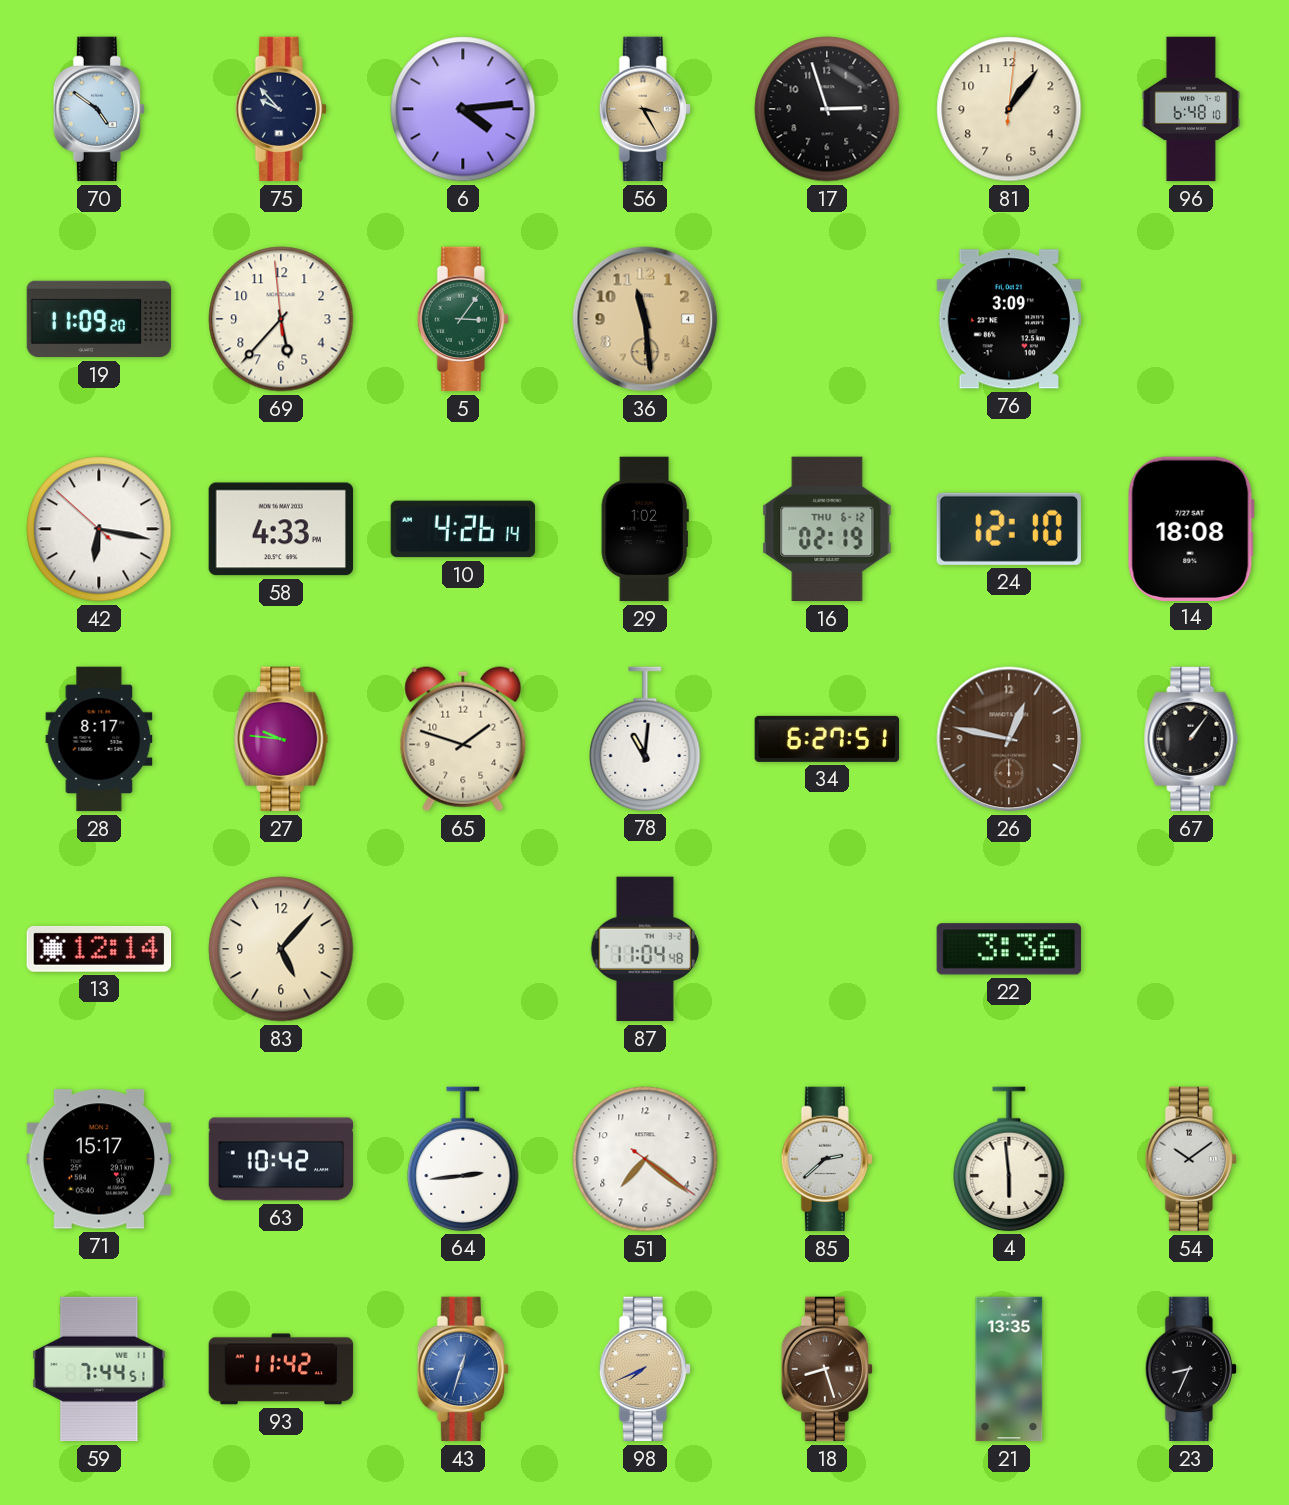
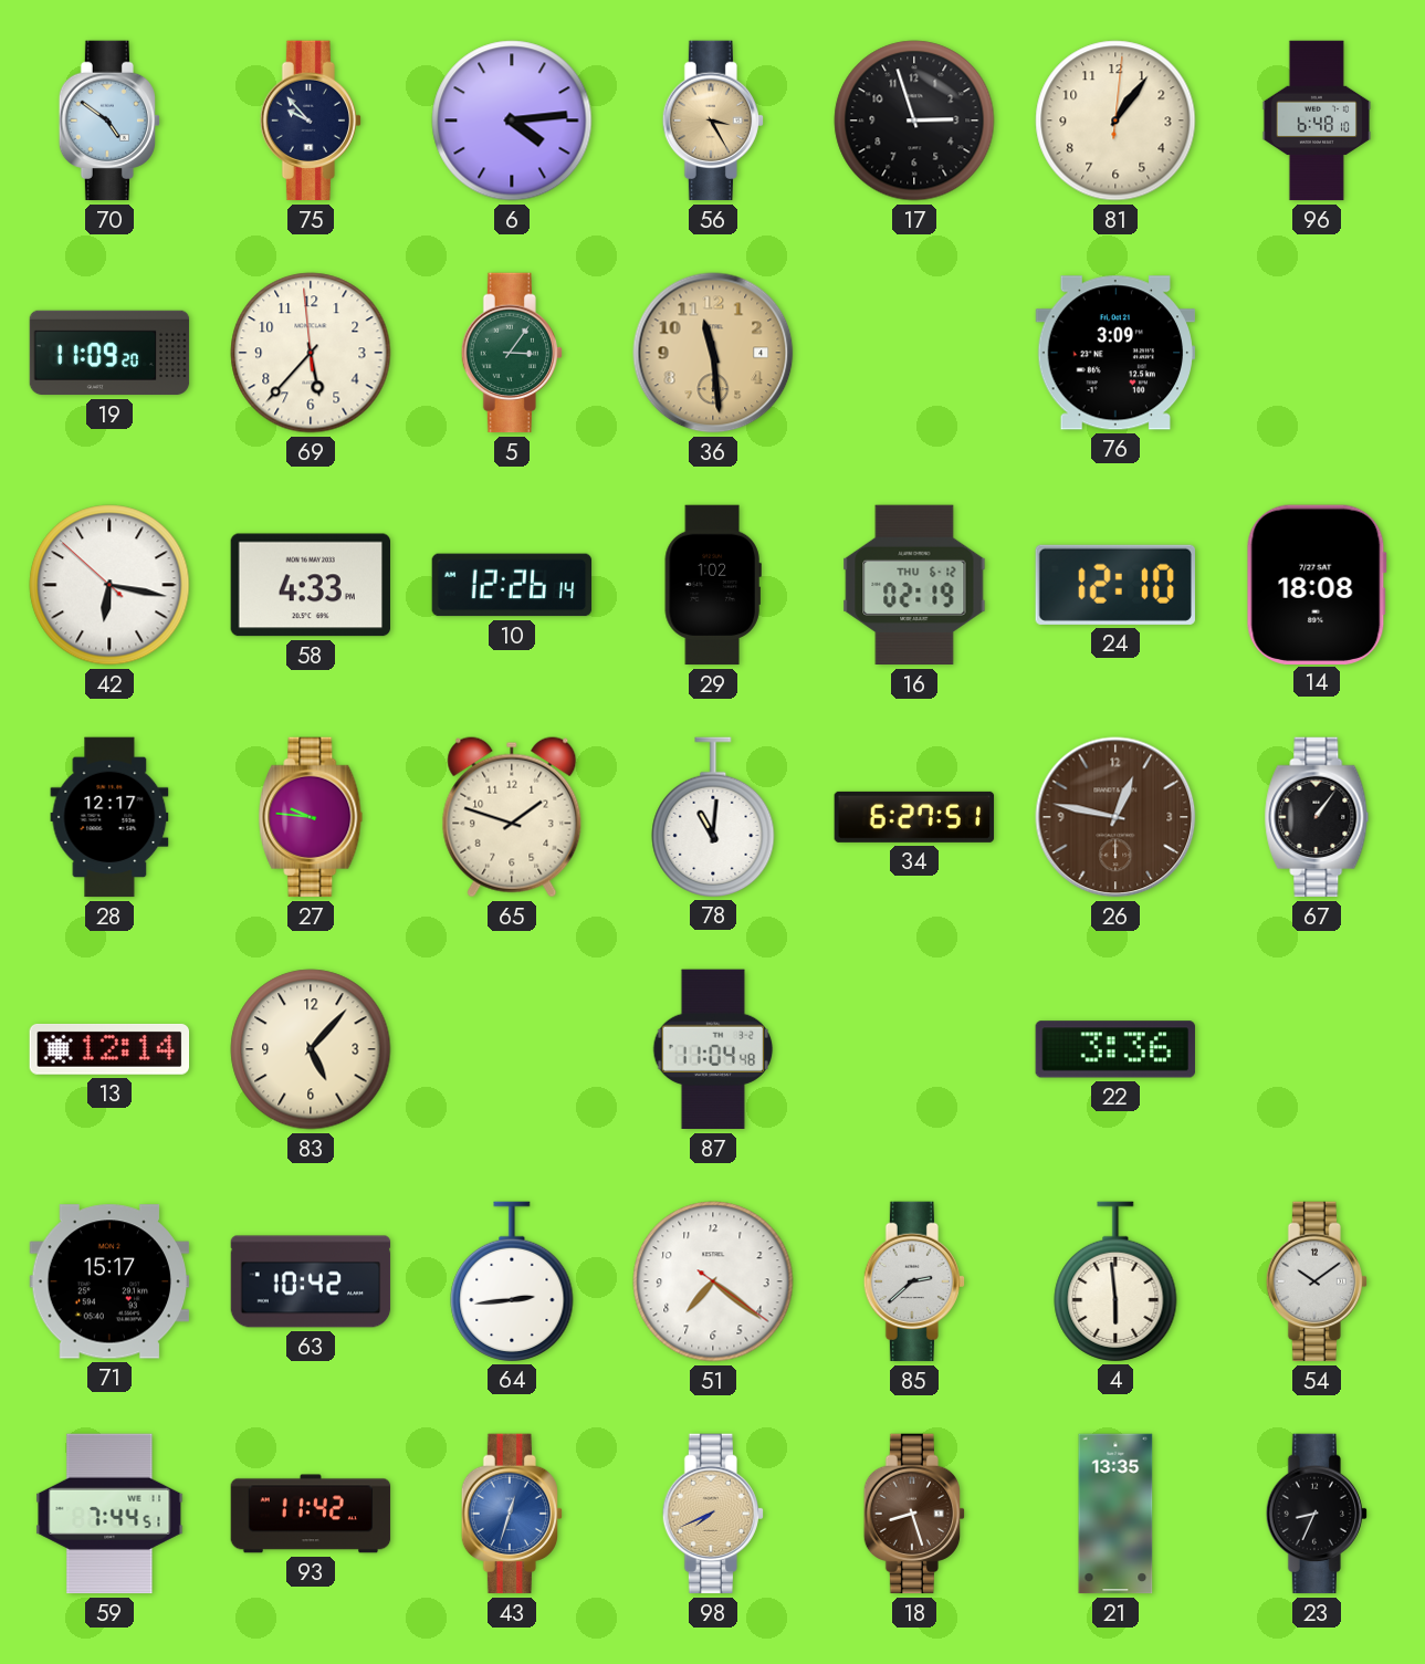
10: 4:26 -> 12:26 (512, 585)
28: 8:17 -> 12:17 (109, 817)
